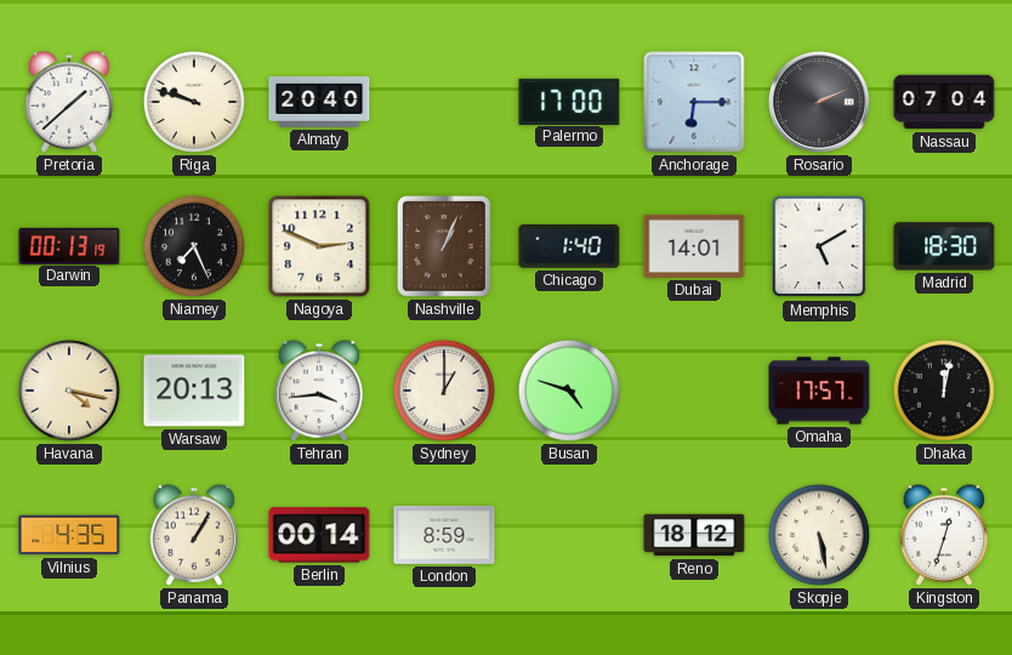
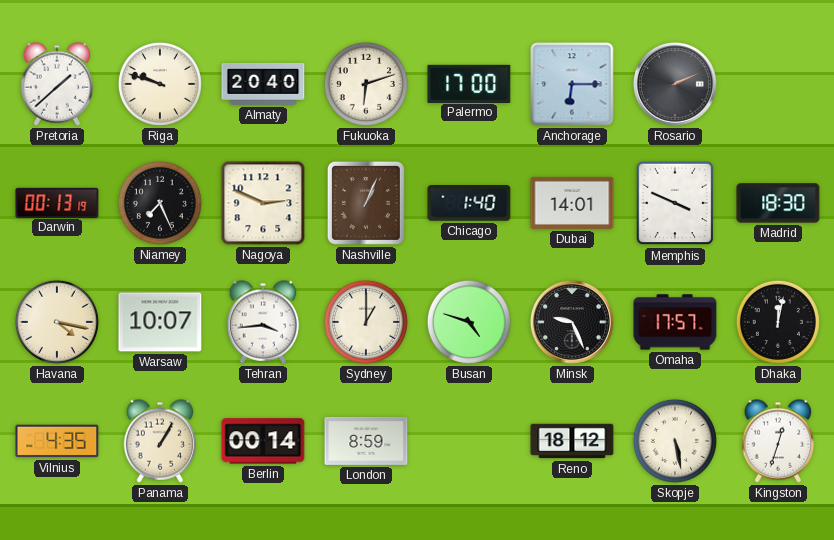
Fukuoka: none -> 6:12 (366, 84)
Nassau: 07:04 -> none (944, 102)
Memphis: 5:10 -> 3:49 (675, 203)
Warsaw: 20:13 -> 10:07 (160, 322)
Minsk: none -> 9:26 (572, 322)
